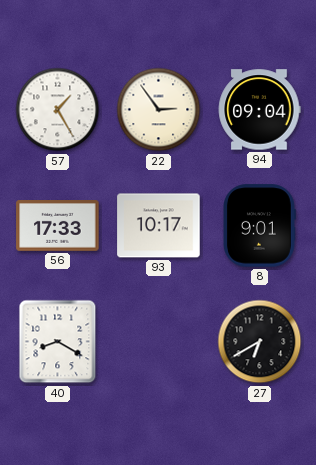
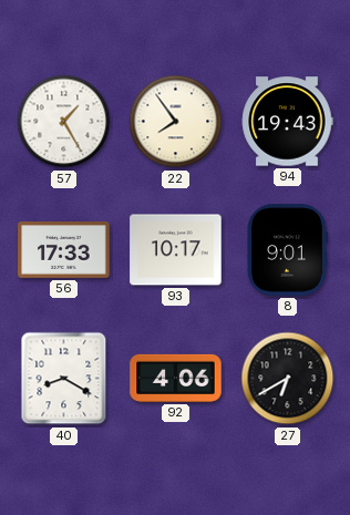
22: 2:54 -> 7:54 (176, 122)
94: 09:04 -> 19:43 (287, 122)
92: none -> 4:06 (176, 378)
